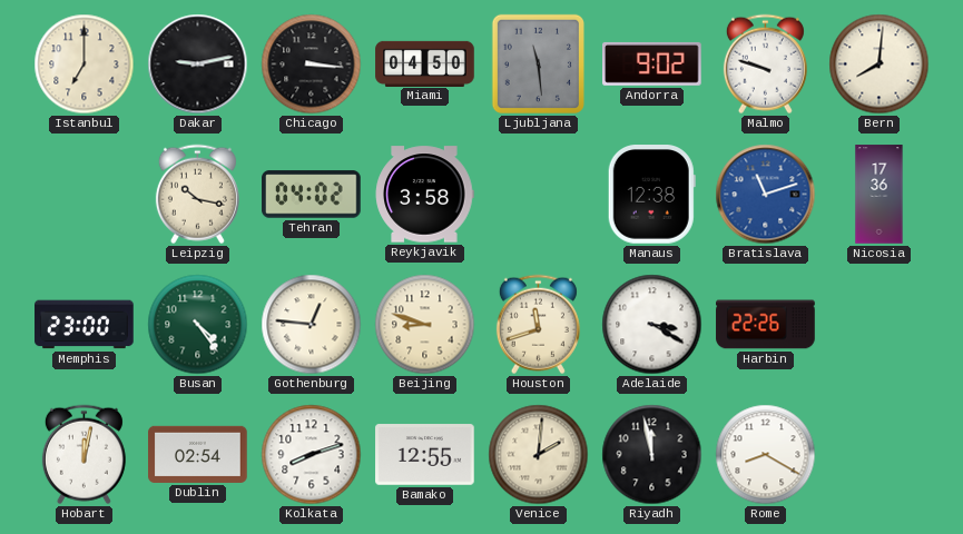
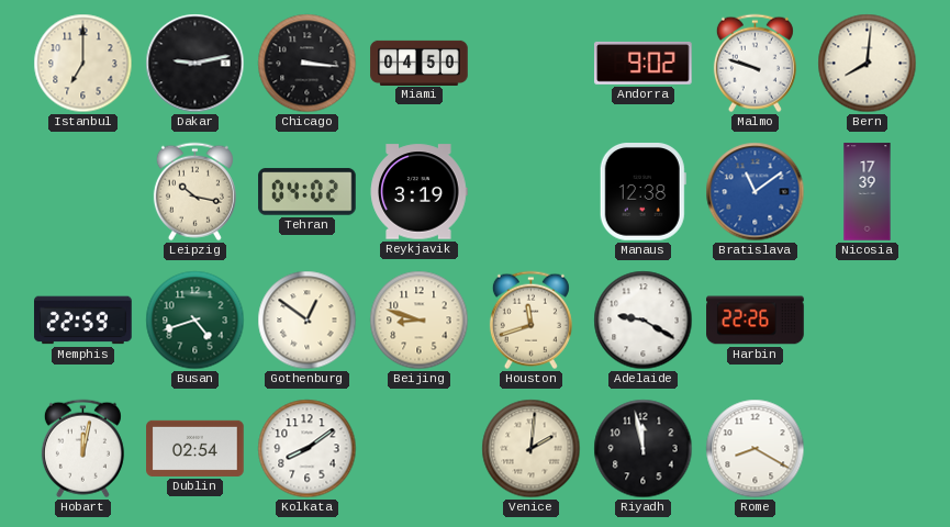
Ljubljana: 11:29 -> none (538, 63)
Reykjavik: 3:58 -> 3:19 (418, 192)
Bratislava: 11:12 -> 11:09 (756, 192)
Nicosia: 17:36 -> 17:39 (868, 192)
Memphis: 23:00 -> 22:59 (83, 321)
Busan: 4:24 -> 4:42 (195, 321)
Gothenburg: 12:46 -> 12:51 (308, 321)
Adelaide: 3:20 -> 9:20 (644, 321)
Kolkata: 8:12 -> 8:09 (308, 449)
Bamako: 12:55 -> none (425, 455)
